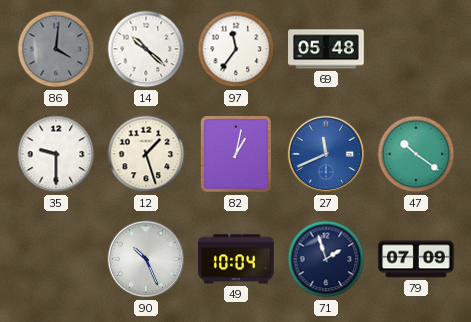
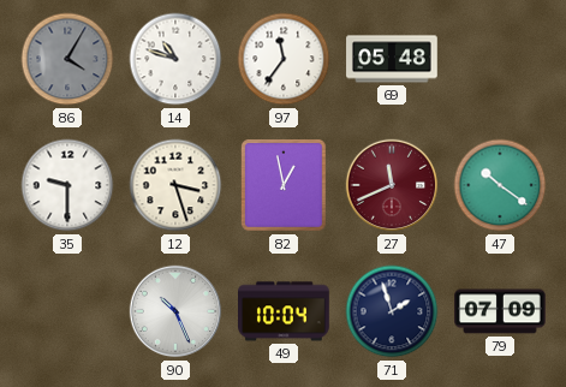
86: 4:01 -> 4:05 (67, 59)
14: 10:22 -> 10:48 (175, 59)
12: 1:27 -> 3:27 (175, 185)
82: 1:02 -> 12:58 (285, 186)
27 dial: blue -> burgundy (392, 185)
